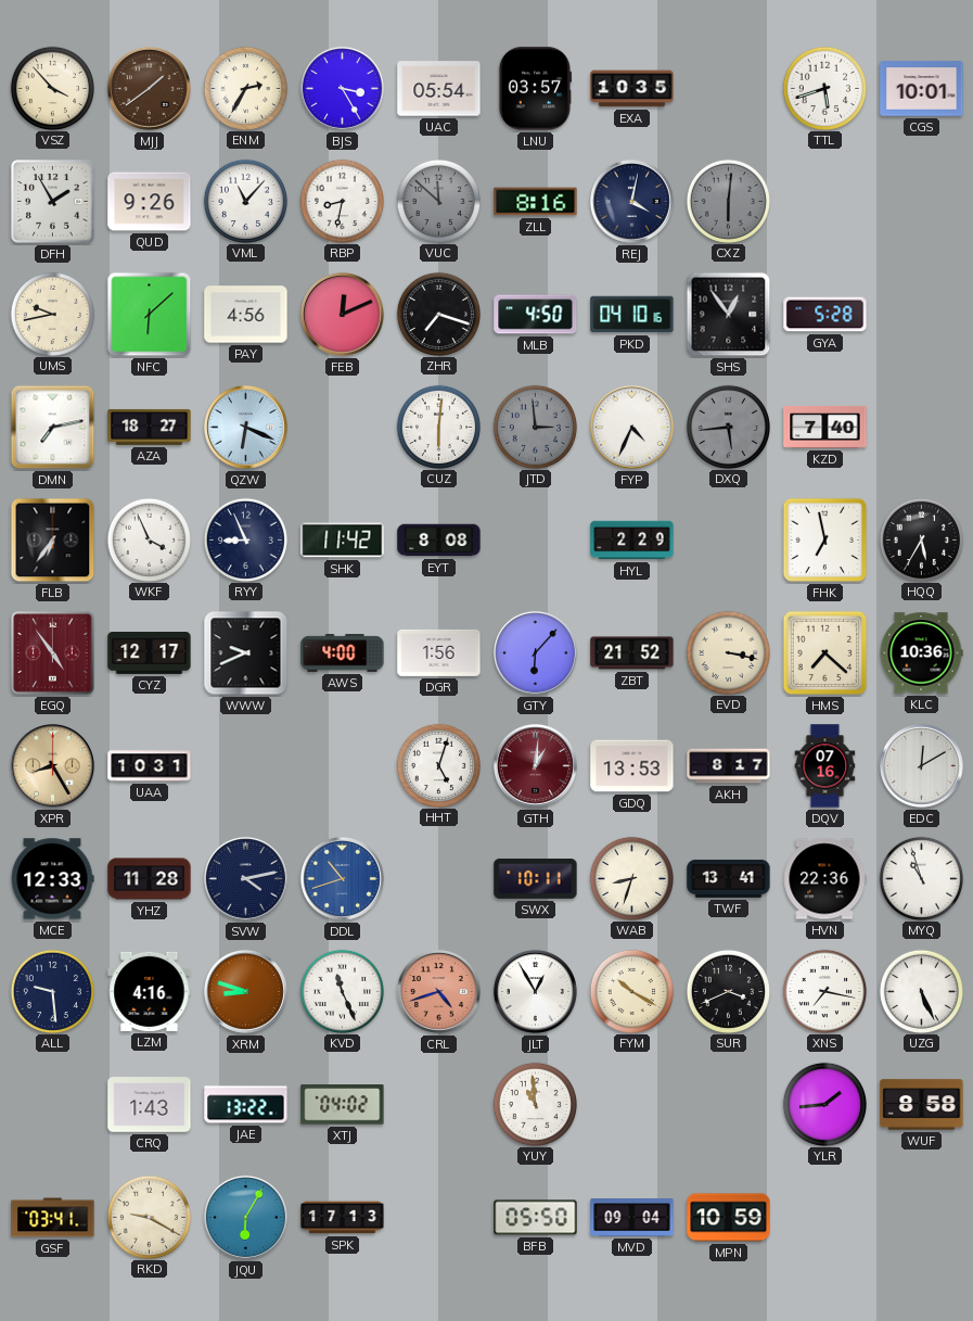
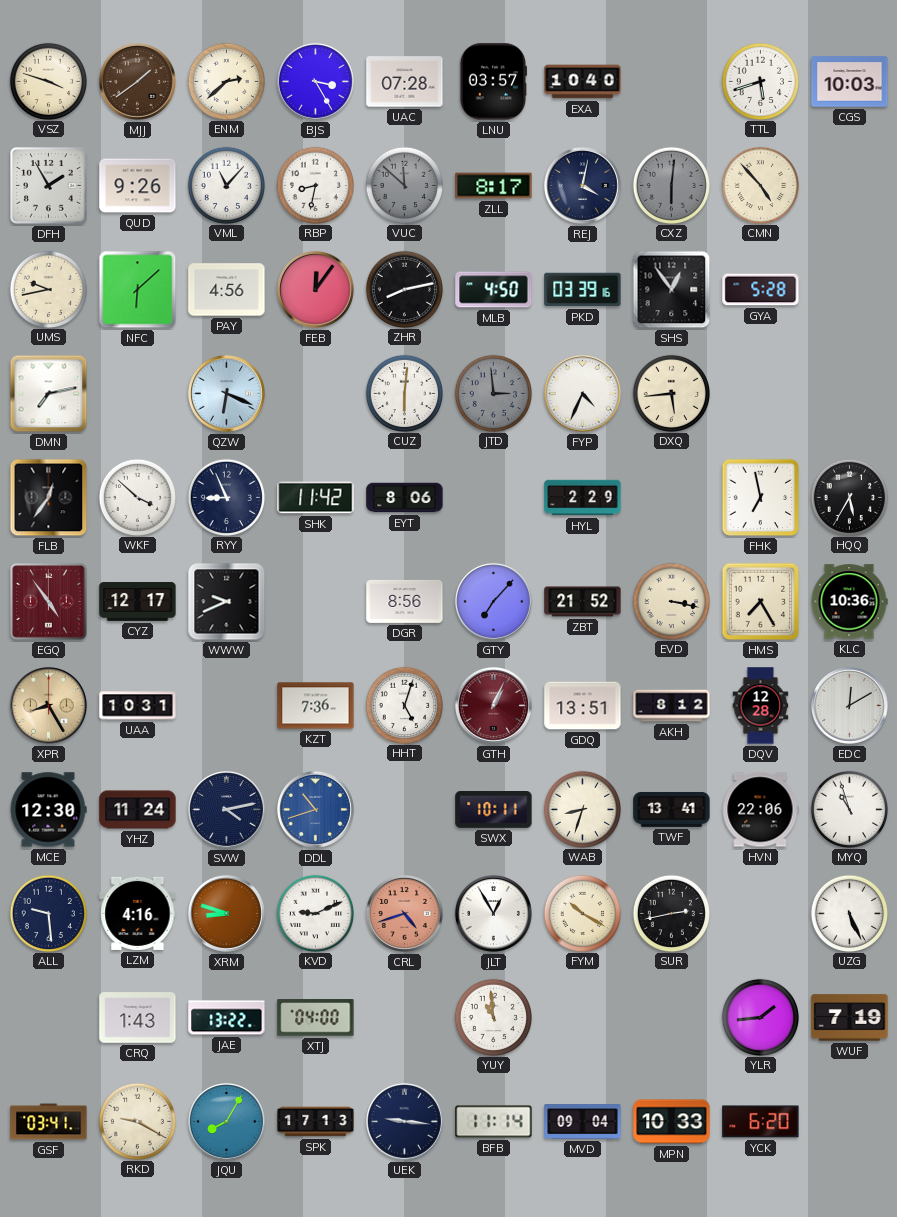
VSZ: 3:53 -> 3:48 (48, 81)
ENM: 2:35 -> 2:38 (226, 81)
UAC: 05:54 -> 07:28 (405, 82)
EXA: 10:35 -> 10:40 (583, 82)
CGS: 10:01 -> 10:03 (850, 82)
ZLL: 8:16 -> 8:17 (494, 186)
CMN: none -> 4:53 (760, 185)
FEB: 12:11 -> 12:06 (315, 289)
ZHR: 7:18 -> 8:13 (404, 289)
PKD: 04:10 -> 03:39 (583, 290)
AZA: 18:27 -> none (150, 427)
DXQ dial: grey -> cream (671, 393)
KZD: 7:40 -> none (825, 427)
FLB: 6:36 -> 12:36 (49, 498)
WKF: 3:56 -> 3:52 (137, 497)
EYT: 8:08 -> 8:06 (405, 498)
AWS: 4:00 -> none (343, 653)
DGR: 1:56 -> 8:56 (405, 601)
GTY: 6:07 -> 7:07 (493, 601)
HMS: 7:22 -> 7:25 (761, 602)
KZT: none -> 7:36 (316, 706)
GTH: 1:01 -> 1:04 (493, 705)
GDQ: 13:53 -> 13:51 (583, 706)
AKH: 8:17 -> 8:12 (672, 706)
DQV: 07:16 -> 12:28 (761, 706)
MCE: 12:33 -> 12:30 (48, 810)
YHZ: 11:28 -> 11:24 (138, 810)
HVN: 22:36 -> 22:06 (760, 810)
KVD: 11:26 -> 9:11 (315, 913)
SUR: 3:41 -> 2:43 (671, 913)
XNS: 7:17 -> none (824, 991)
XTJ: 04:02 -> 04:00 (316, 1018)
WUF: 8:58 -> 7:19 (850, 1018)
JQU: 6:05 -> 8:05 (226, 1121)
UEK: none -> 9:16 (404, 1121)
BFB: 05:50 -> 11:14 (494, 1122)
MPN: 10:59 -> 10:33 (672, 1122)
YCK: none -> 6:20 (761, 1122)
